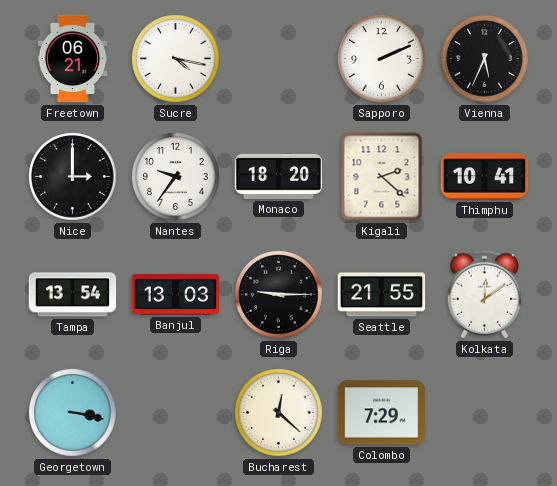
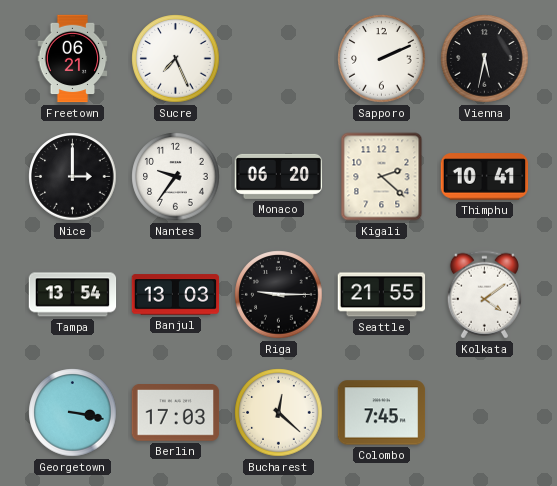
Sucre: 4:17 -> 7:26 (176, 59)
Vienna: 5:34 -> 5:32 (485, 59)
Monaco: 18:20 -> 06:20 (279, 176)
Kolkata: 12:09 -> 4:09 (484, 295)
Berlin: none -> 17:03 (176, 413)
Colombo: 7:29 -> 7:45 (382, 413)
